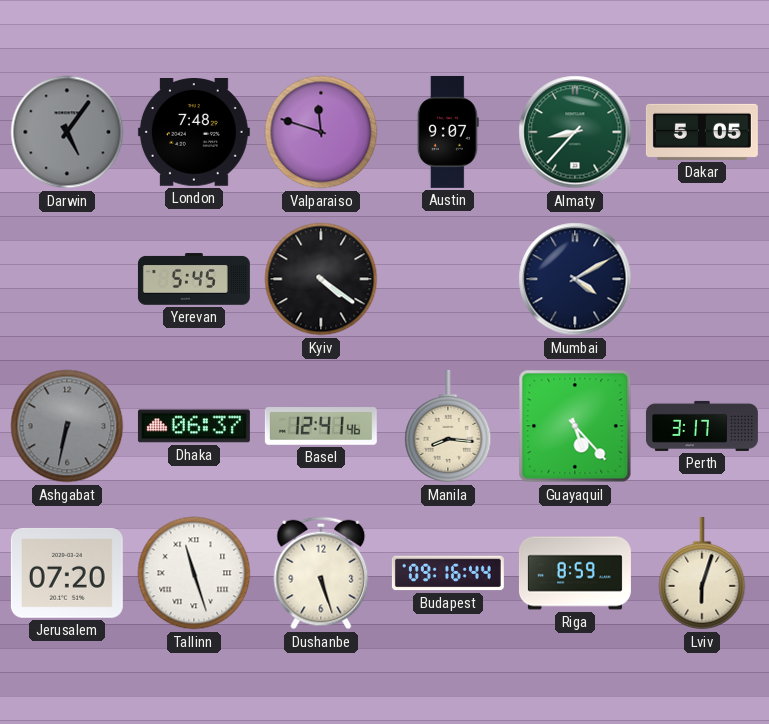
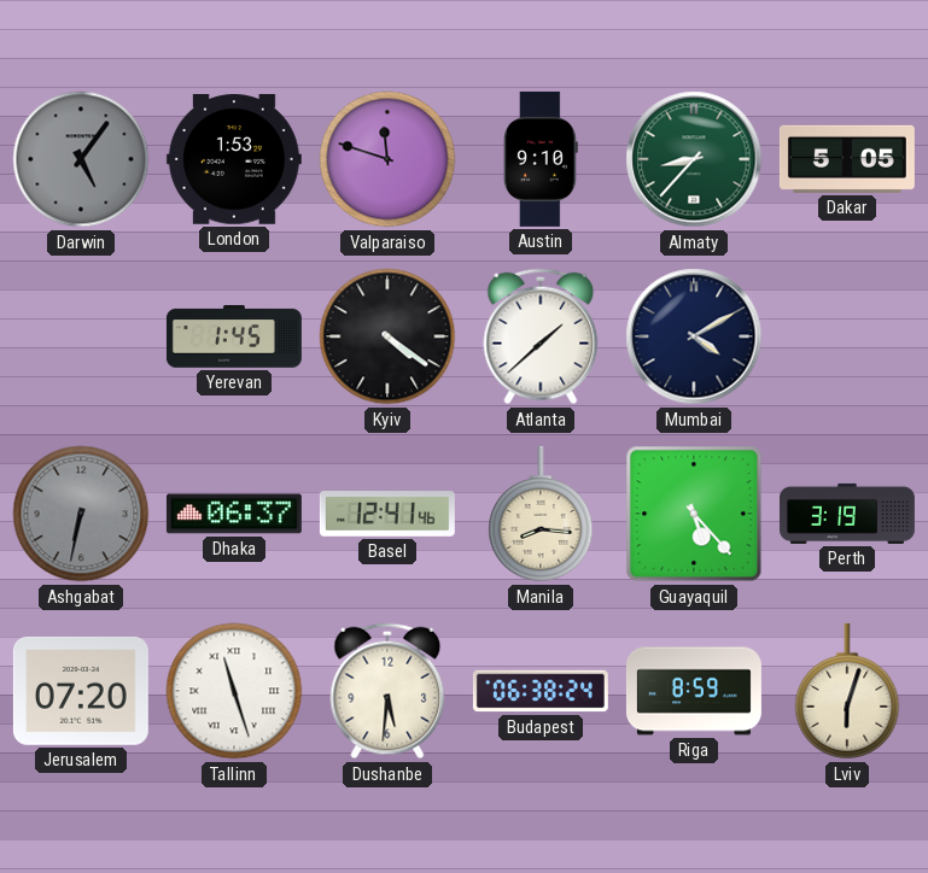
London: 7:48 -> 1:53 (234, 160)
Austin: 9:07 -> 9:10 (541, 159)
Yerevan: 5:45 -> 1:45 (234, 336)
Atlanta: none -> 1:38 (541, 336)
Perth: 3:17 -> 3:19 (847, 514)
Dushanbe: 5:27 -> 5:31 (387, 691)
Budapest: 09:16 -> 06:38 (541, 691)
